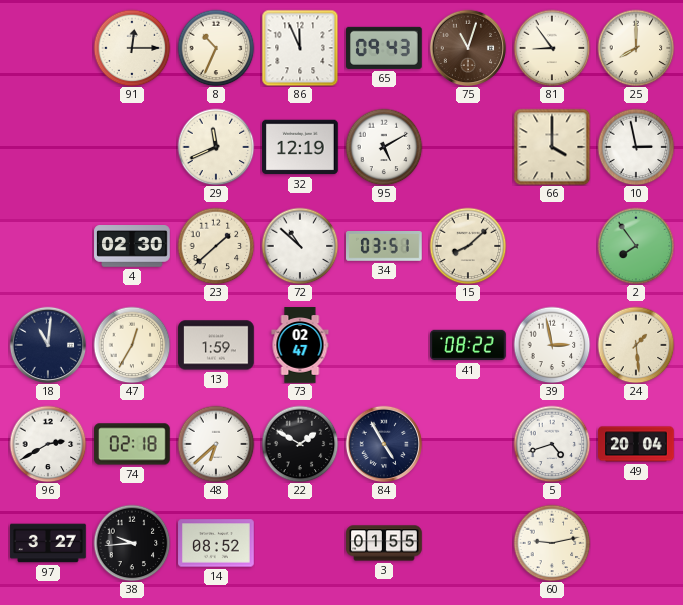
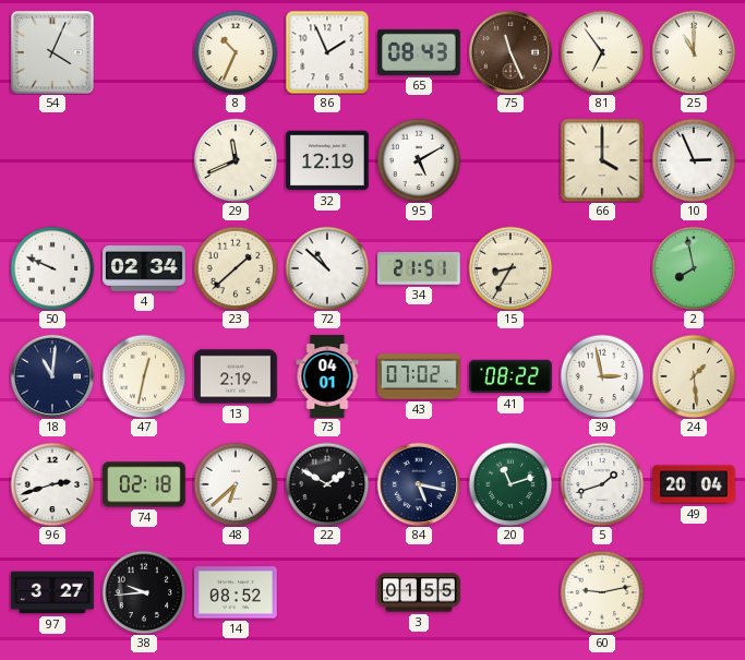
54: none -> 4:04 (53, 53)
91: 12:15 -> none (132, 48)
86: 11:56 -> 1:56 (327, 52)
65: 09:43 -> 08:43 (420, 52)
75: 11:03 -> 11:26 (509, 51)
81: 8:54 -> 6:54 (602, 52)
25: 8:00 -> 11:00 (694, 52)
10: 2:58 -> 2:56 (694, 160)
50: none -> 9:49 (52, 268)
4: 02:30 -> 02:34 (144, 269)
34: 03:51 -> 21:51 (420, 269)
15: 8:08 -> 8:35 (510, 268)
2: 7:54 -> 7:58 (694, 268)
47: 12:35 -> 12:32 (144, 376)
13: 1:59 -> 2:19 (236, 376)
73: 02:47 -> 04:01 (327, 376)
43: none -> 07:02 (419, 376)
96: 2:40 -> 2:42 (52, 484)
84: 4:55 -> 5:17 (418, 483)
20: none -> 11:12 (510, 484)
5: 4:42 -> 1:42 (602, 484)
